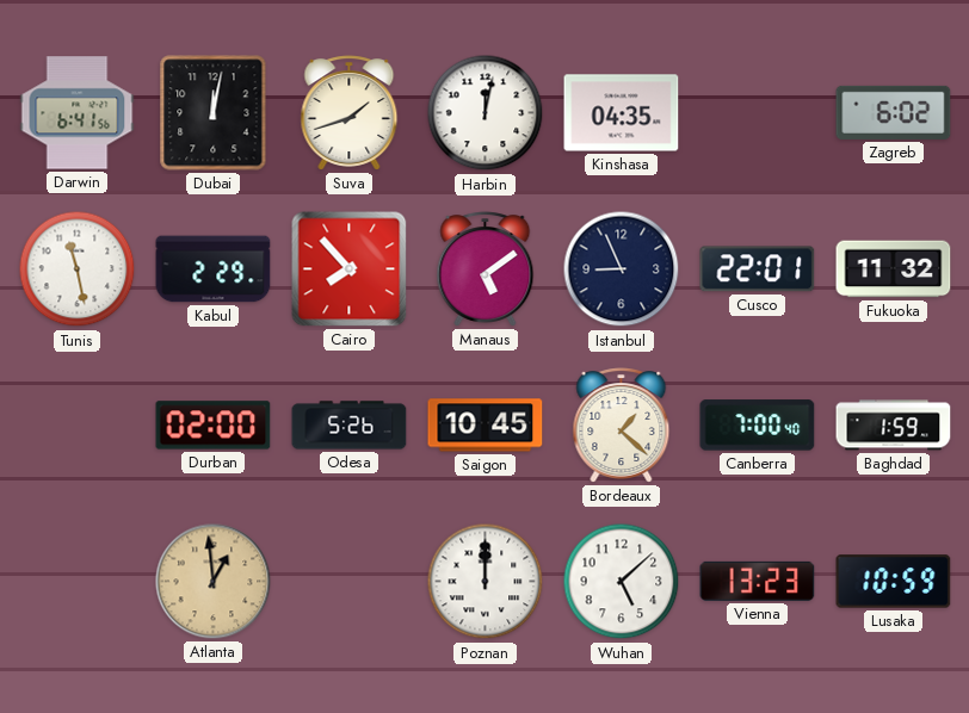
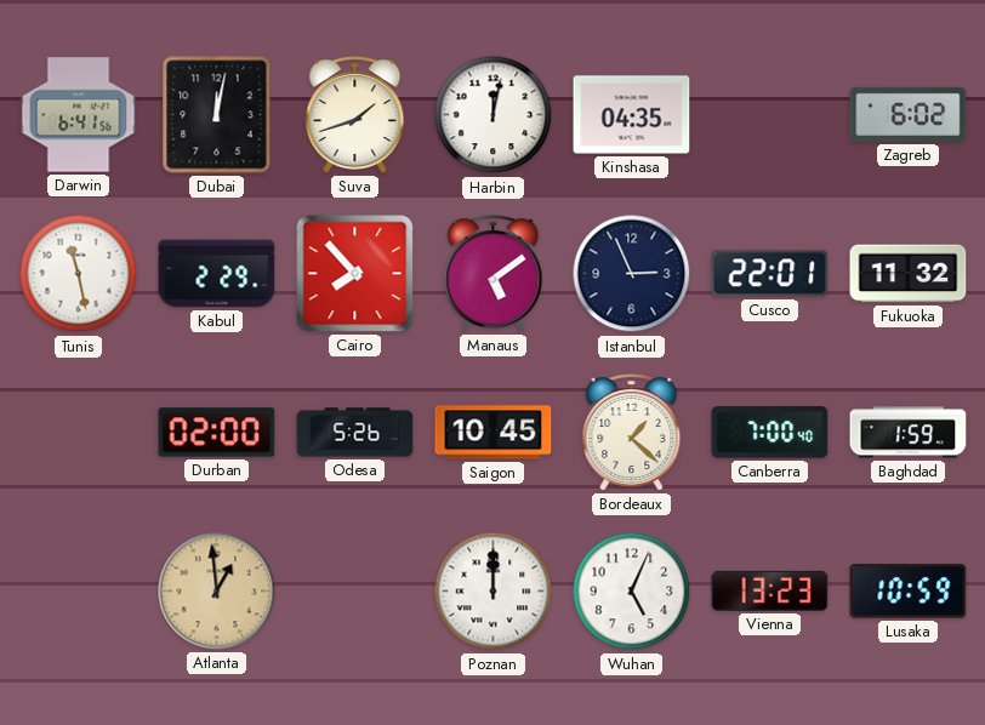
Istanbul: 8:56 -> 2:56 (632, 274)
Wuhan: 5:08 -> 5:04 (632, 592)
